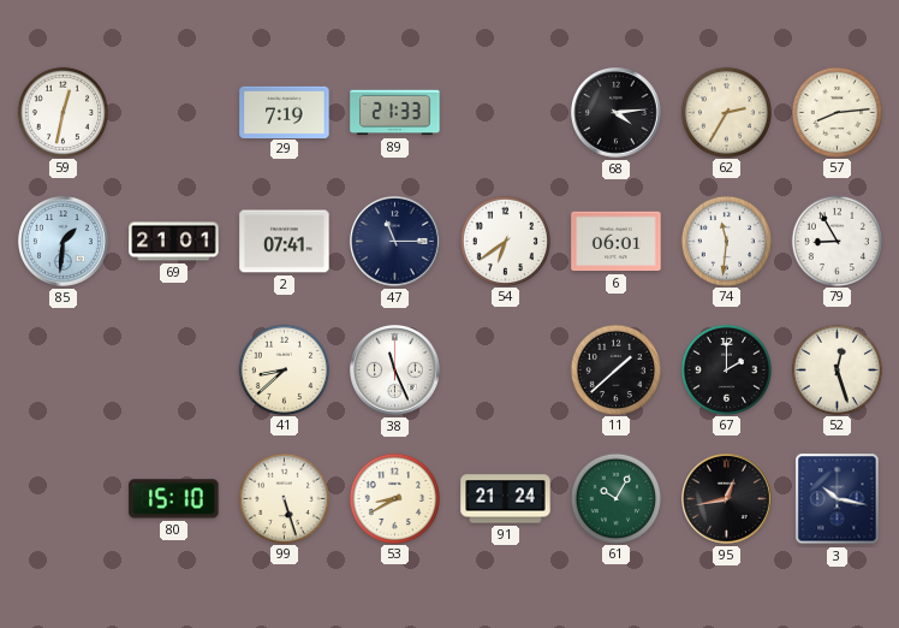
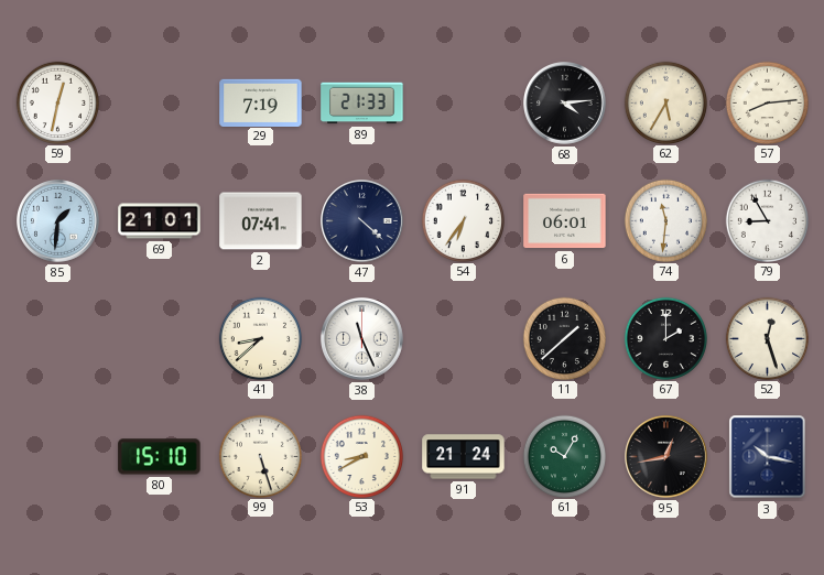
62: 2:35 -> 5:35 (665, 102)
47: 11:15 -> 4:22 (362, 221)
54: 6:39 -> 6:36 (463, 220)
